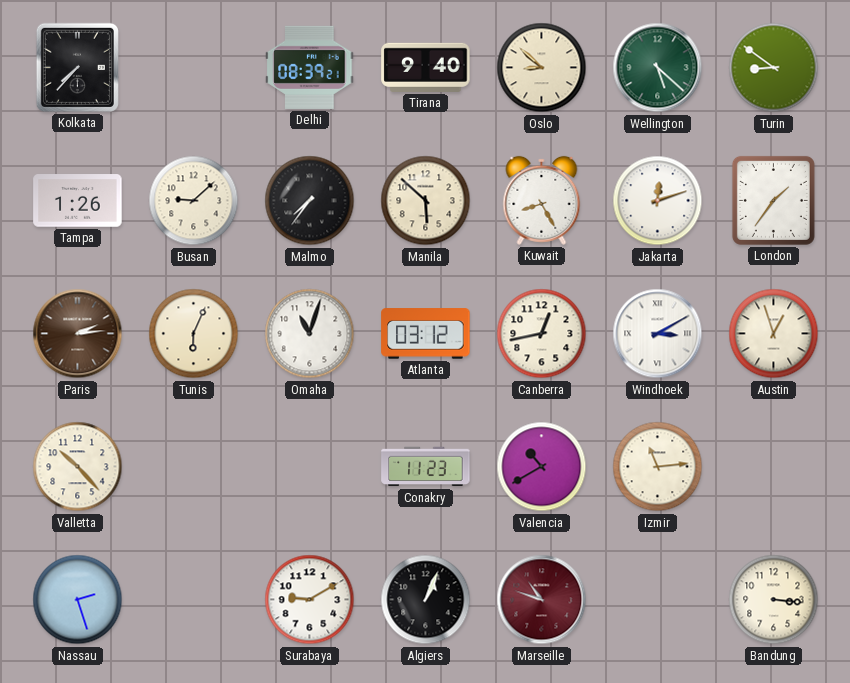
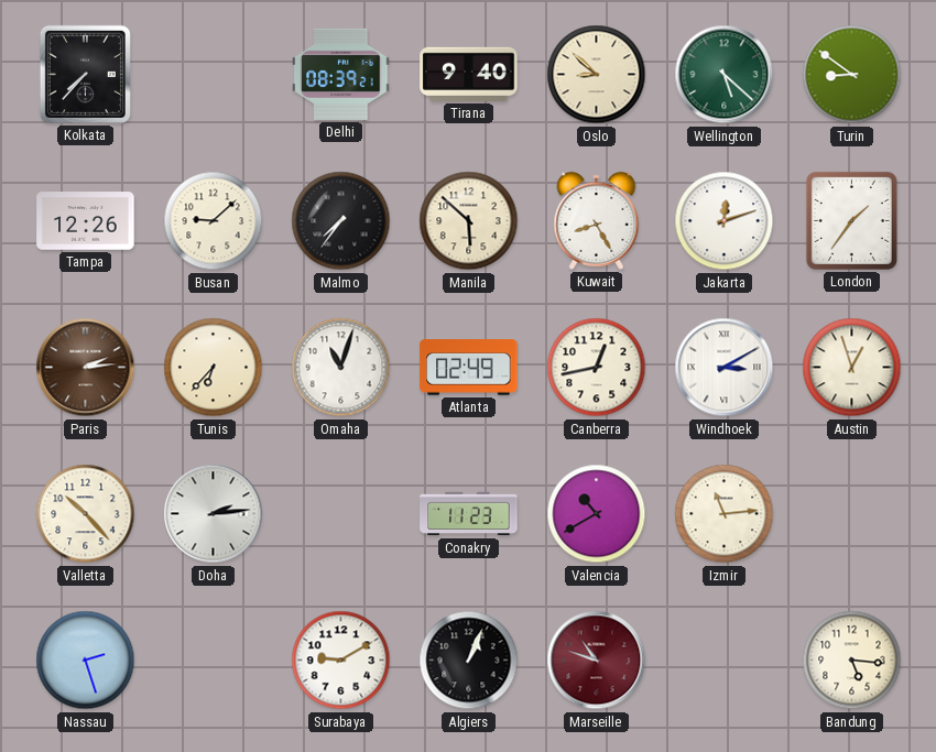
Tampa: 1:26 -> 12:26 (86, 221)
Tunis: 6:04 -> 6:37 (214, 368)
Atlanta: 03:12 -> 02:49 (469, 368)
Doha: none -> 2:14 (214, 514)
Bandung: 3:16 -> 5:16 (852, 661)
